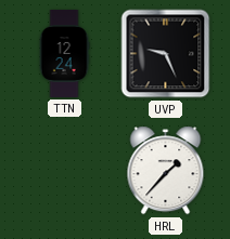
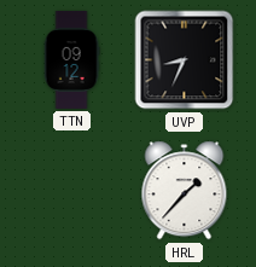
TTN: 12:24 -> 09:12 (71, 59)
UVP: 9:26 -> 8:34 (185, 60)
